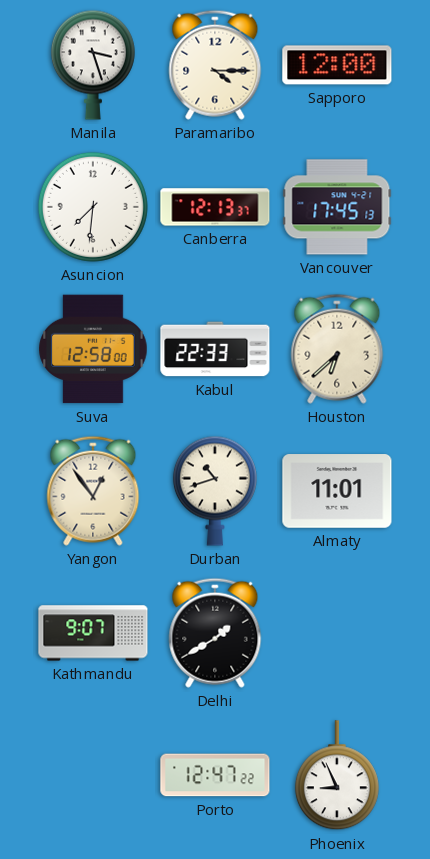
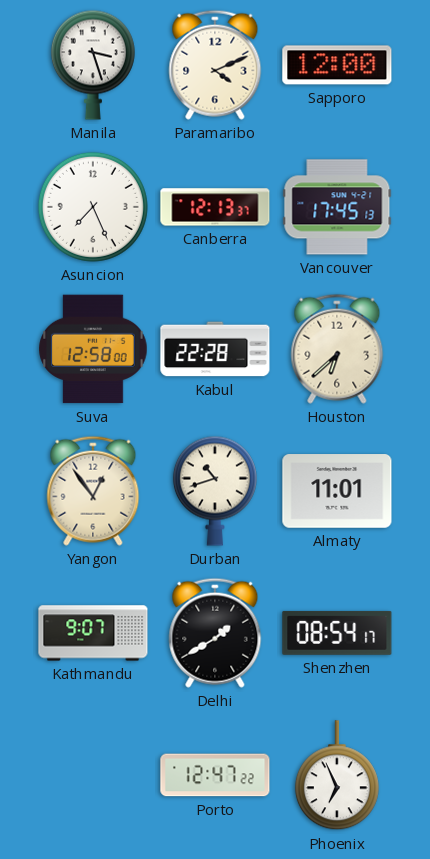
Paramaribo: 4:15 -> 4:11 (215, 65)
Asuncion: 7:31 -> 7:26 (93, 207)
Kabul: 22:33 -> 22:28 (215, 349)
Shenzhen: none -> 08:54 (337, 633)
Phoenix: 8:56 -> 6:56 (337, 776)
